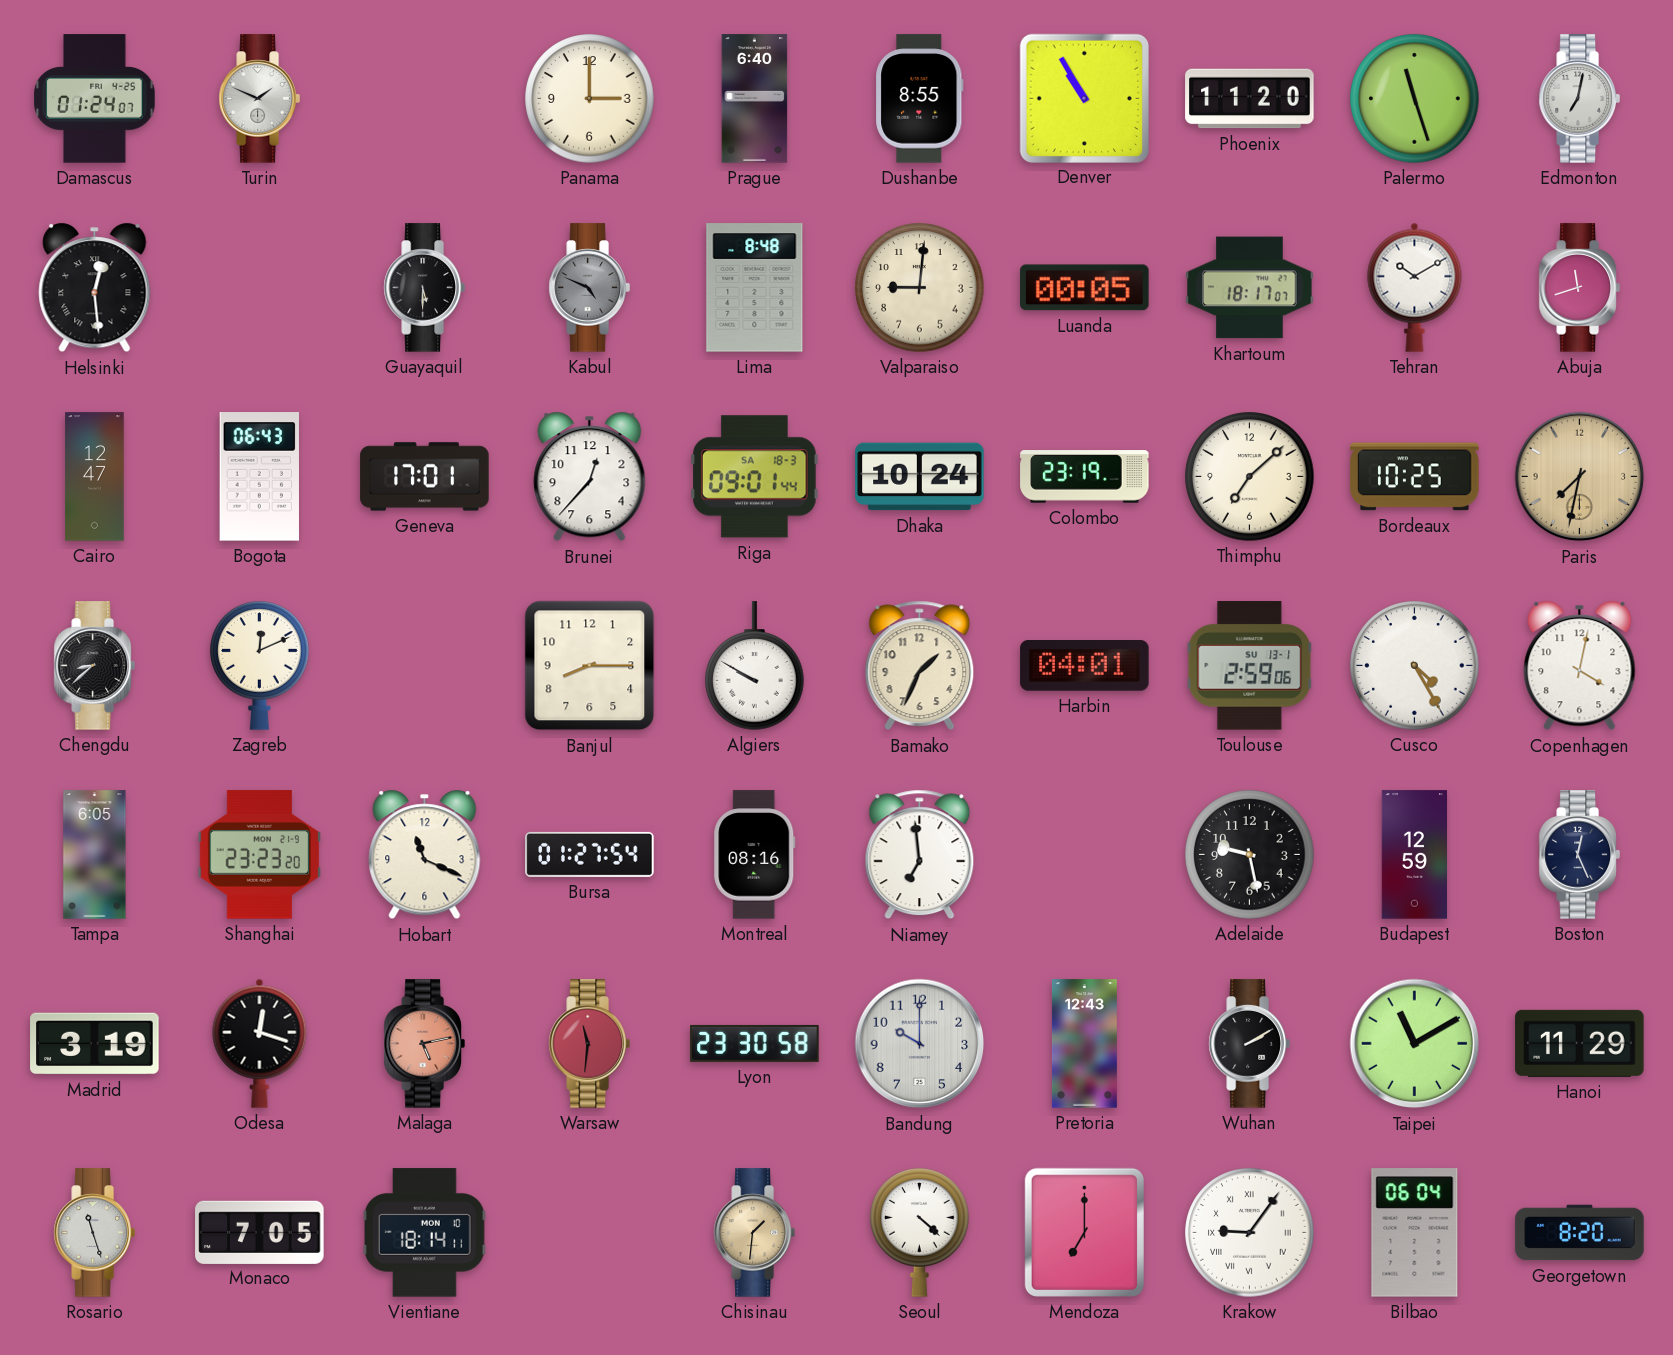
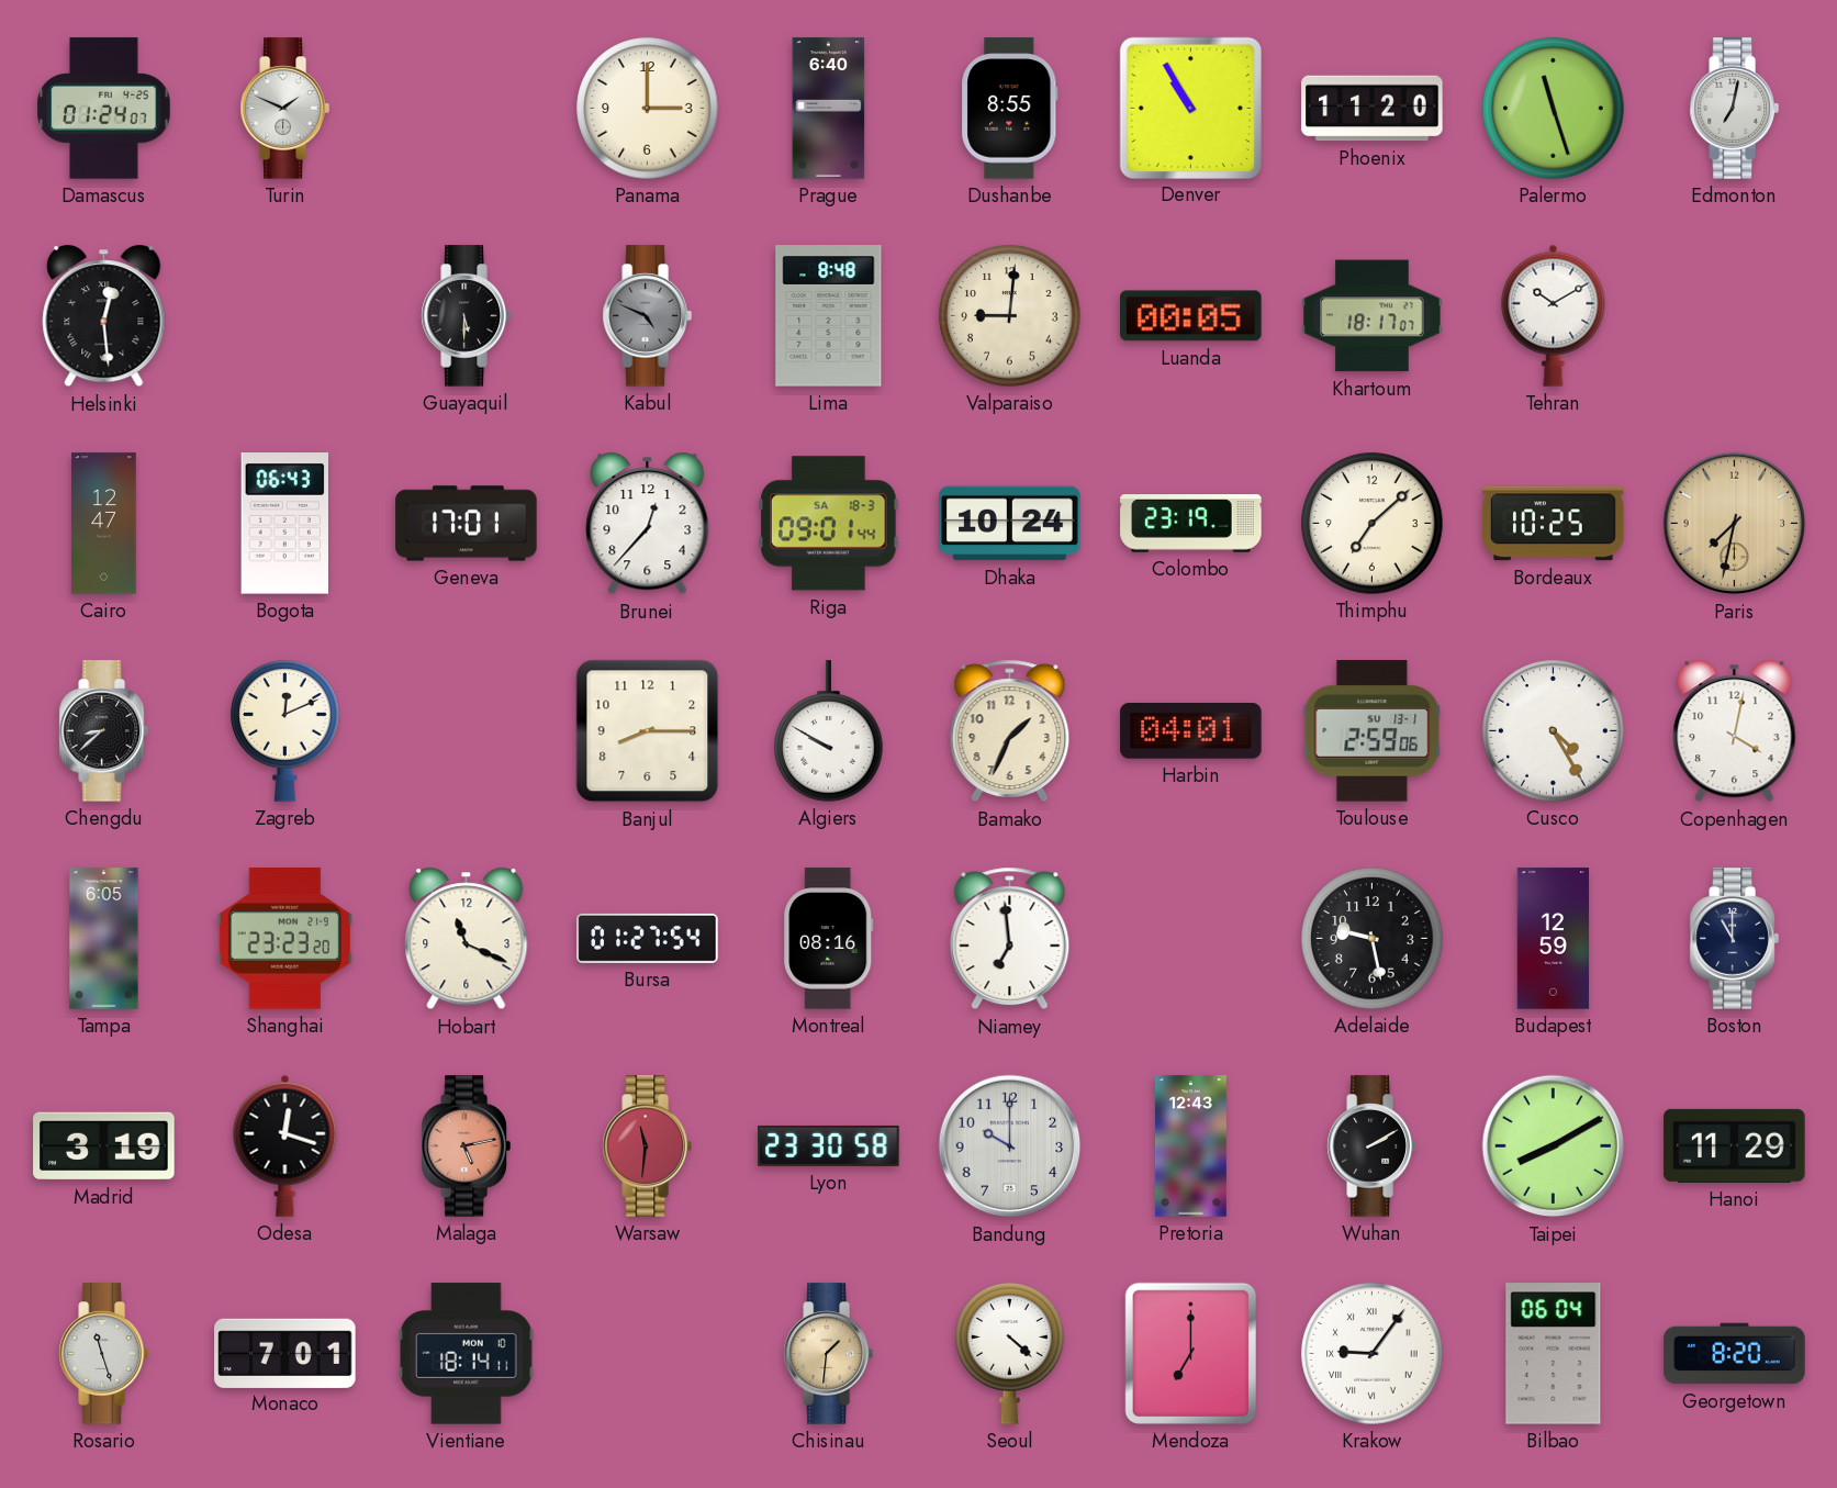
Abuja: 11:42 -> none (1579, 288)
Boston: 12:26 -> 11:00 (1734, 939)
Taipei: 11:10 -> 8:10 (1554, 1146)
Monaco: 7:05 -> 7:01 (285, 1353)
